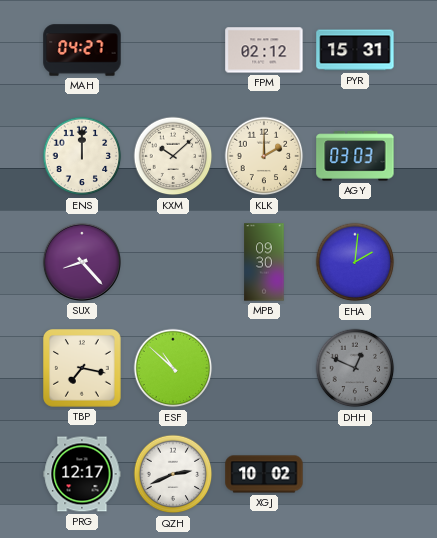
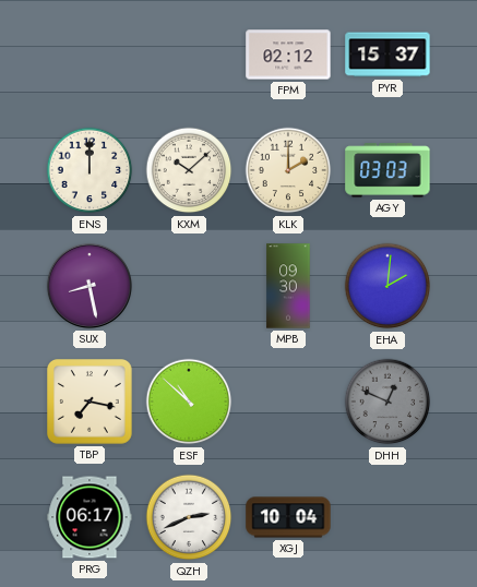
MAH: 04:27 -> none (82, 50)
PYR: 15:31 -> 15:37 (387, 55)
SUX: 8:23 -> 8:28 (90, 286)
PRG: 12:17 -> 06:17 (90, 517)
XGJ: 10:02 -> 10:04 (288, 517)
